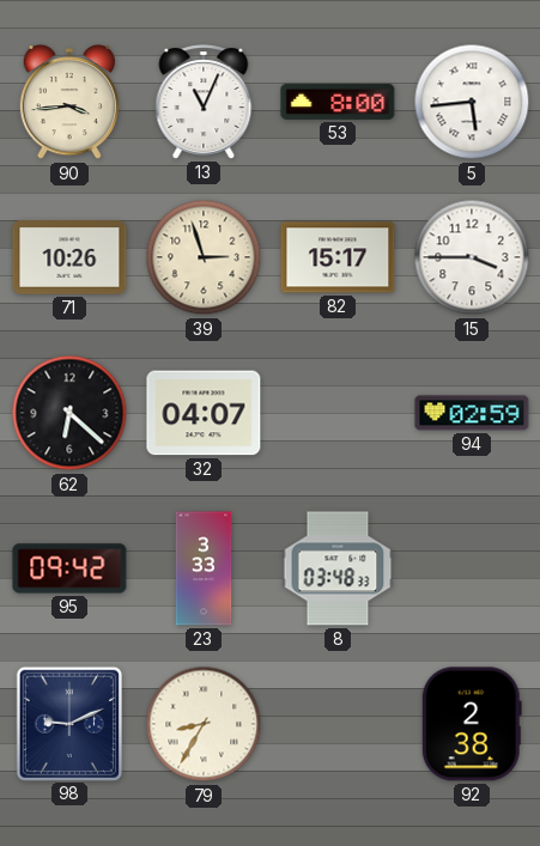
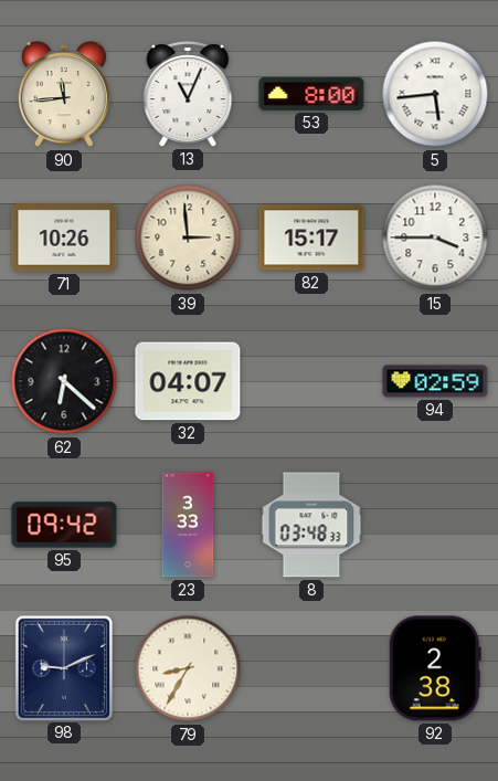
90: 3:44 -> 11:44 (64, 95)
39: 2:57 -> 2:59 (188, 238)
